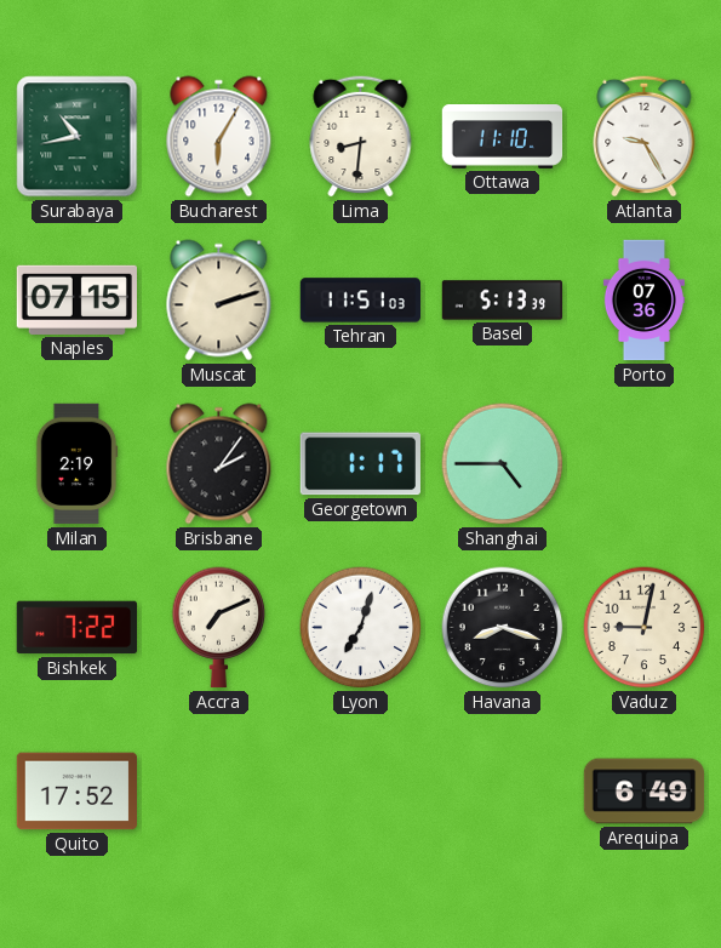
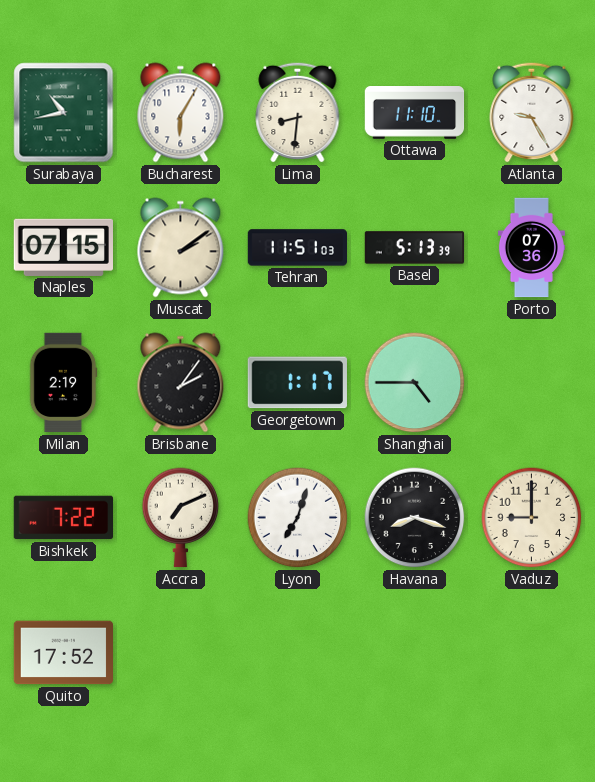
Muscat: 2:12 -> 2:09 (181, 248)
Vaduz: 9:02 -> 9:00 (532, 518)
Arequipa: 6:49 -> none (645, 792)
